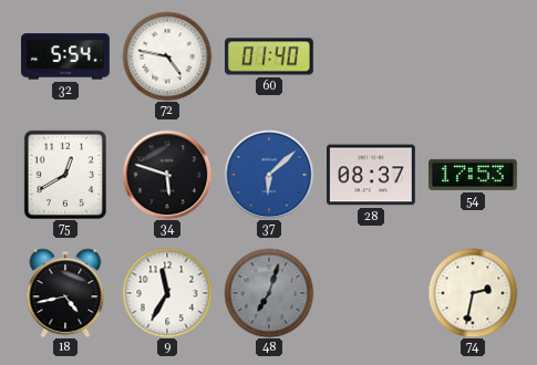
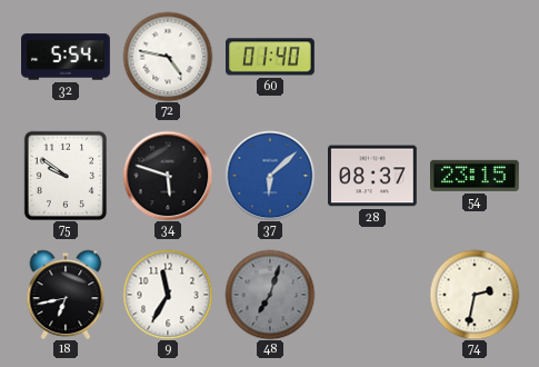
75: 12:40 -> 9:51 (64, 175)
54: 17:53 -> 23:15 (476, 176)
18: 4:43 -> 6:43 (66, 295)
